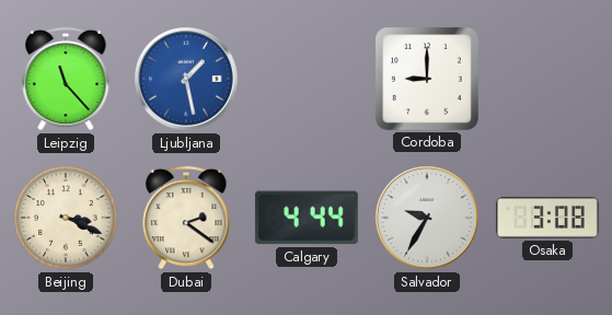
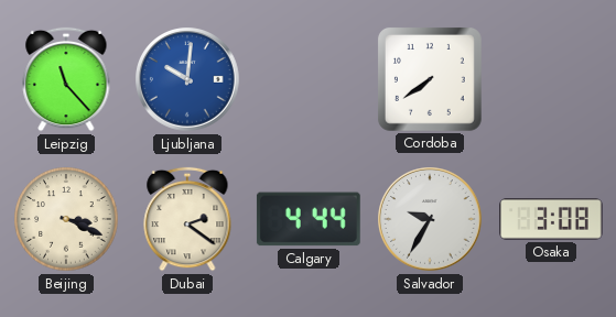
Ljubljana: 1:28 -> 10:01 (187, 79)
Cordoba: 9:00 -> 7:39 (430, 79)
